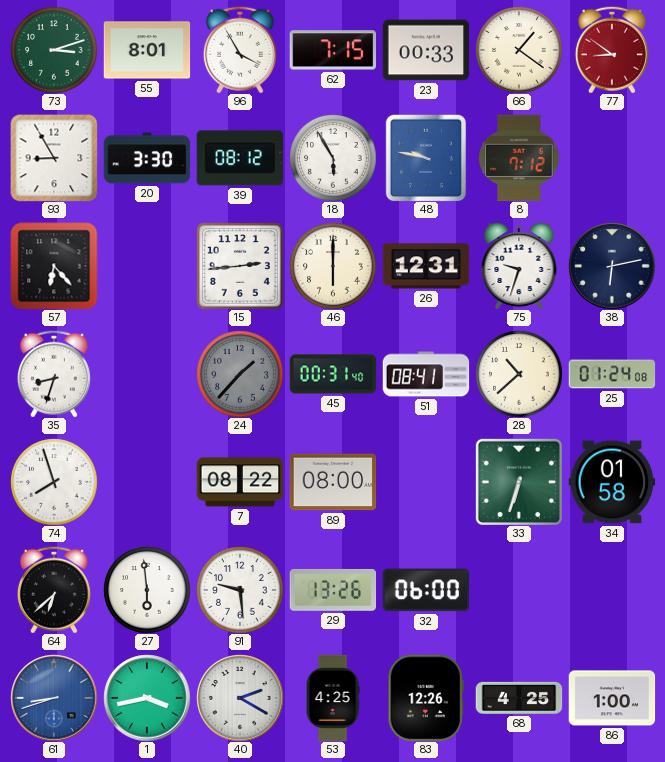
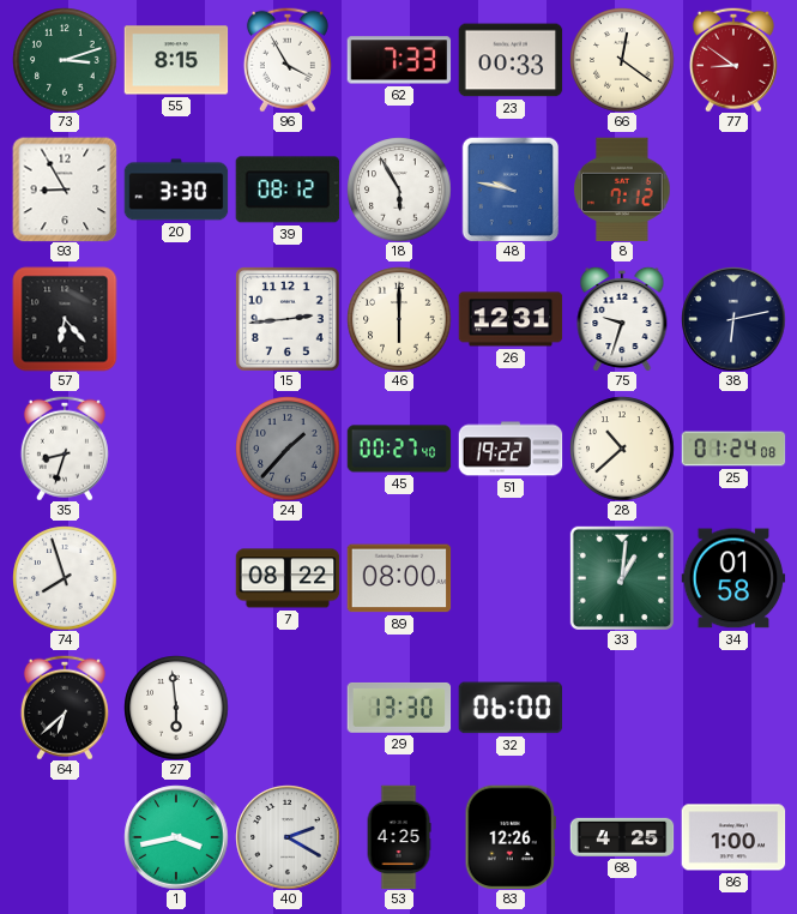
55: 8:01 -> 8:15 (176, 60)
62: 7:15 -> 7:33 (399, 60)
66: 1:21 -> 12:21 (622, 60)
45: 00:31 -> 00:27 (399, 449)
51: 08:41 -> 19:22 (511, 449)
33: 6:33 -> 1:01 (622, 578)
91: 9:29 -> none (240, 590)
29: 13:26 -> 13:30 (399, 708)
61: 8:42 -> none (54, 698)
